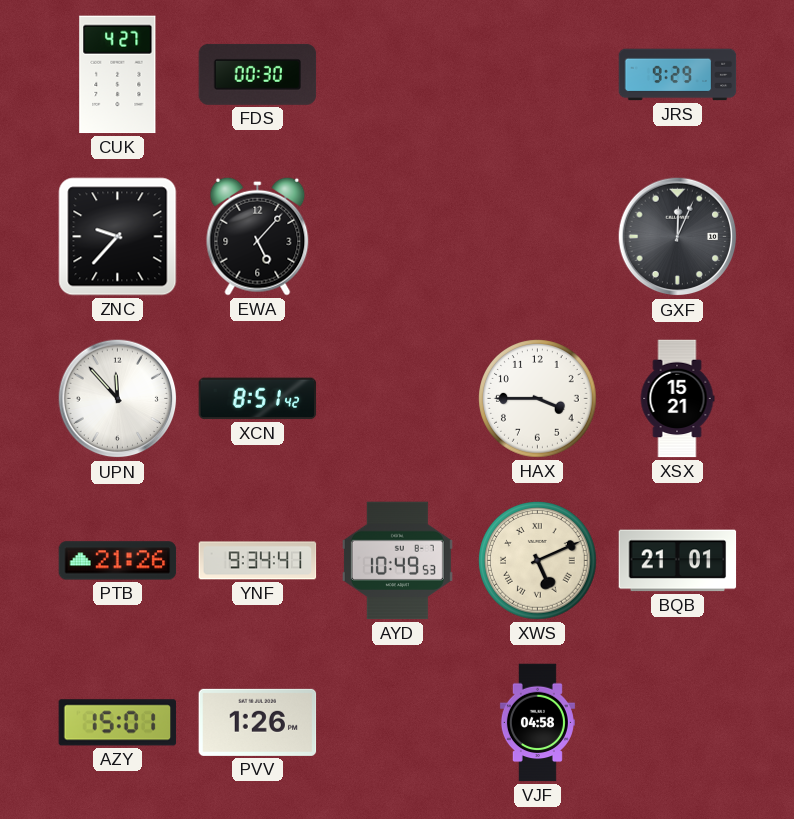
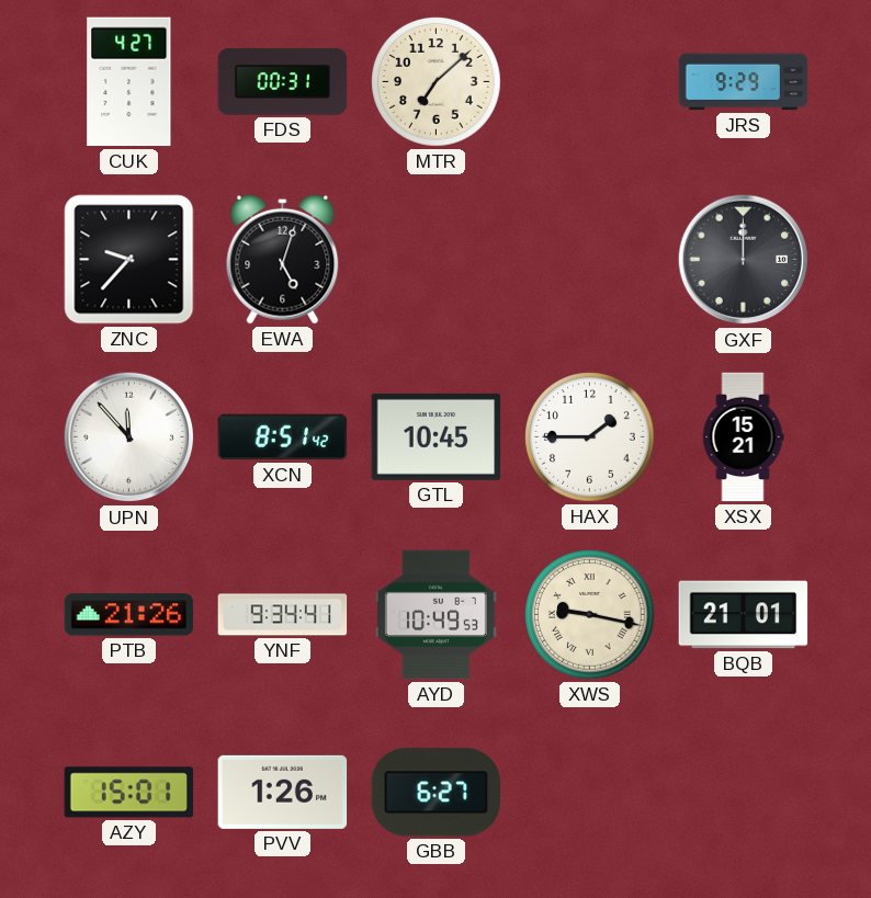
FDS: 00:30 -> 00:31 (283, 81)
MTR: none -> 7:08 (437, 82)
EWA: 5:07 -> 5:03 (283, 259)
GXF: 12:04 -> 12:00 (744, 260)
GTL: none -> 10:45 (437, 436)
HAX: 3:45 -> 1:45 (590, 437)
XWS: 5:11 -> 9:17 (590, 615)
GBB: none -> 6:27 (437, 793)
VJF: 04:58 -> none (537, 723)
